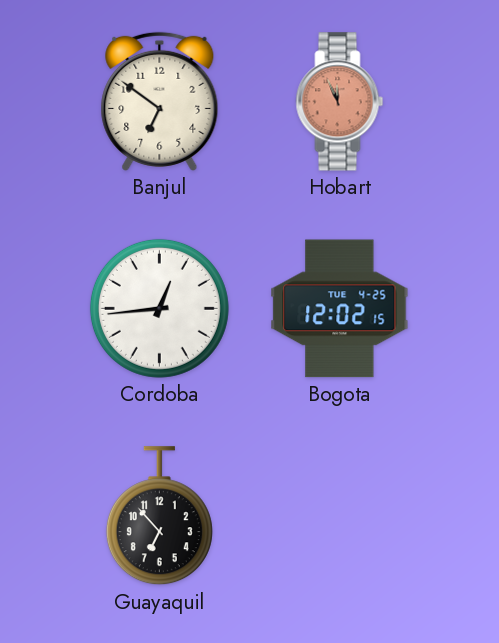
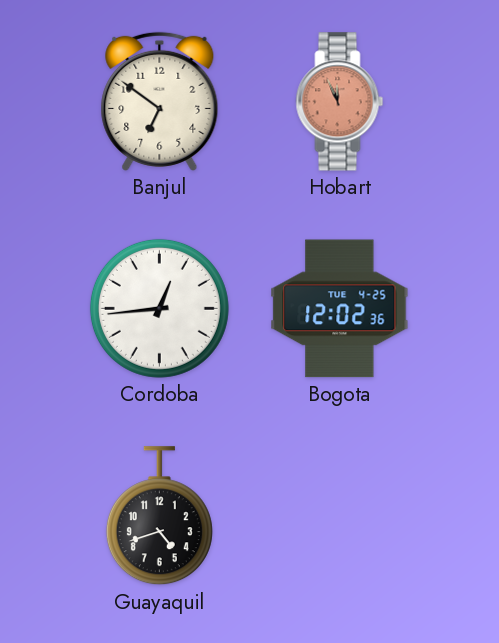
Bogota: 12:02:15 -> 12:02:36 (340, 309)
Guayaquil: 6:53 -> 4:42 (159, 516)
